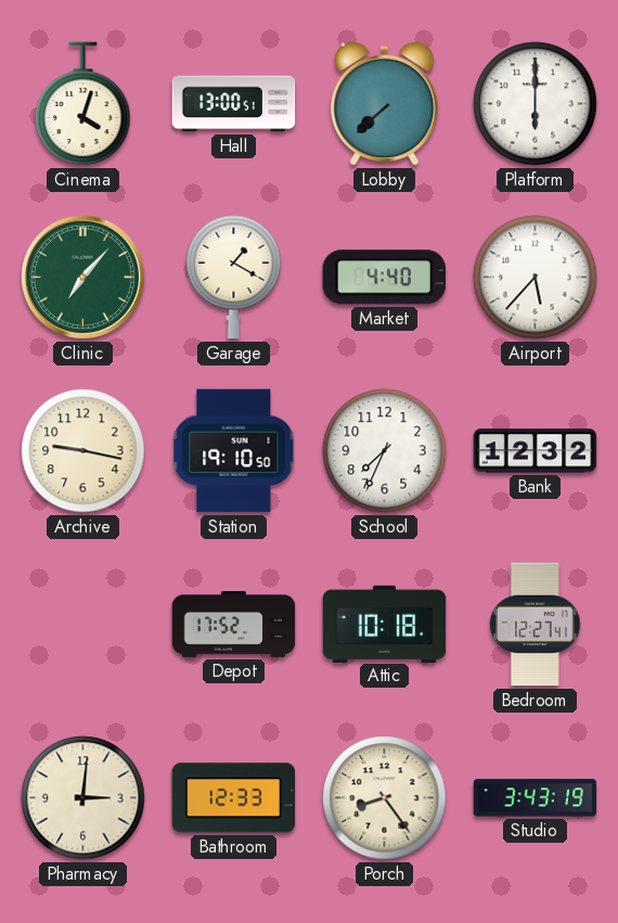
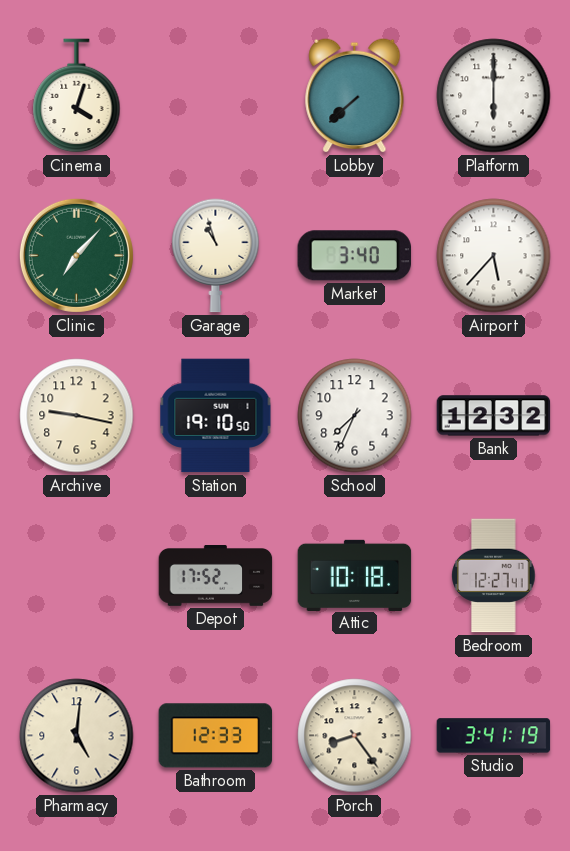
Hall: 13:00 -> none (234, 104)
Garage: 1:20 -> 10:57 (216, 256)
Market: 4:40 -> 3:40 (354, 256)
Pharmacy: 3:01 -> 5:01 (77, 736)
Studio: 3:43 -> 3:41 (494, 736)
